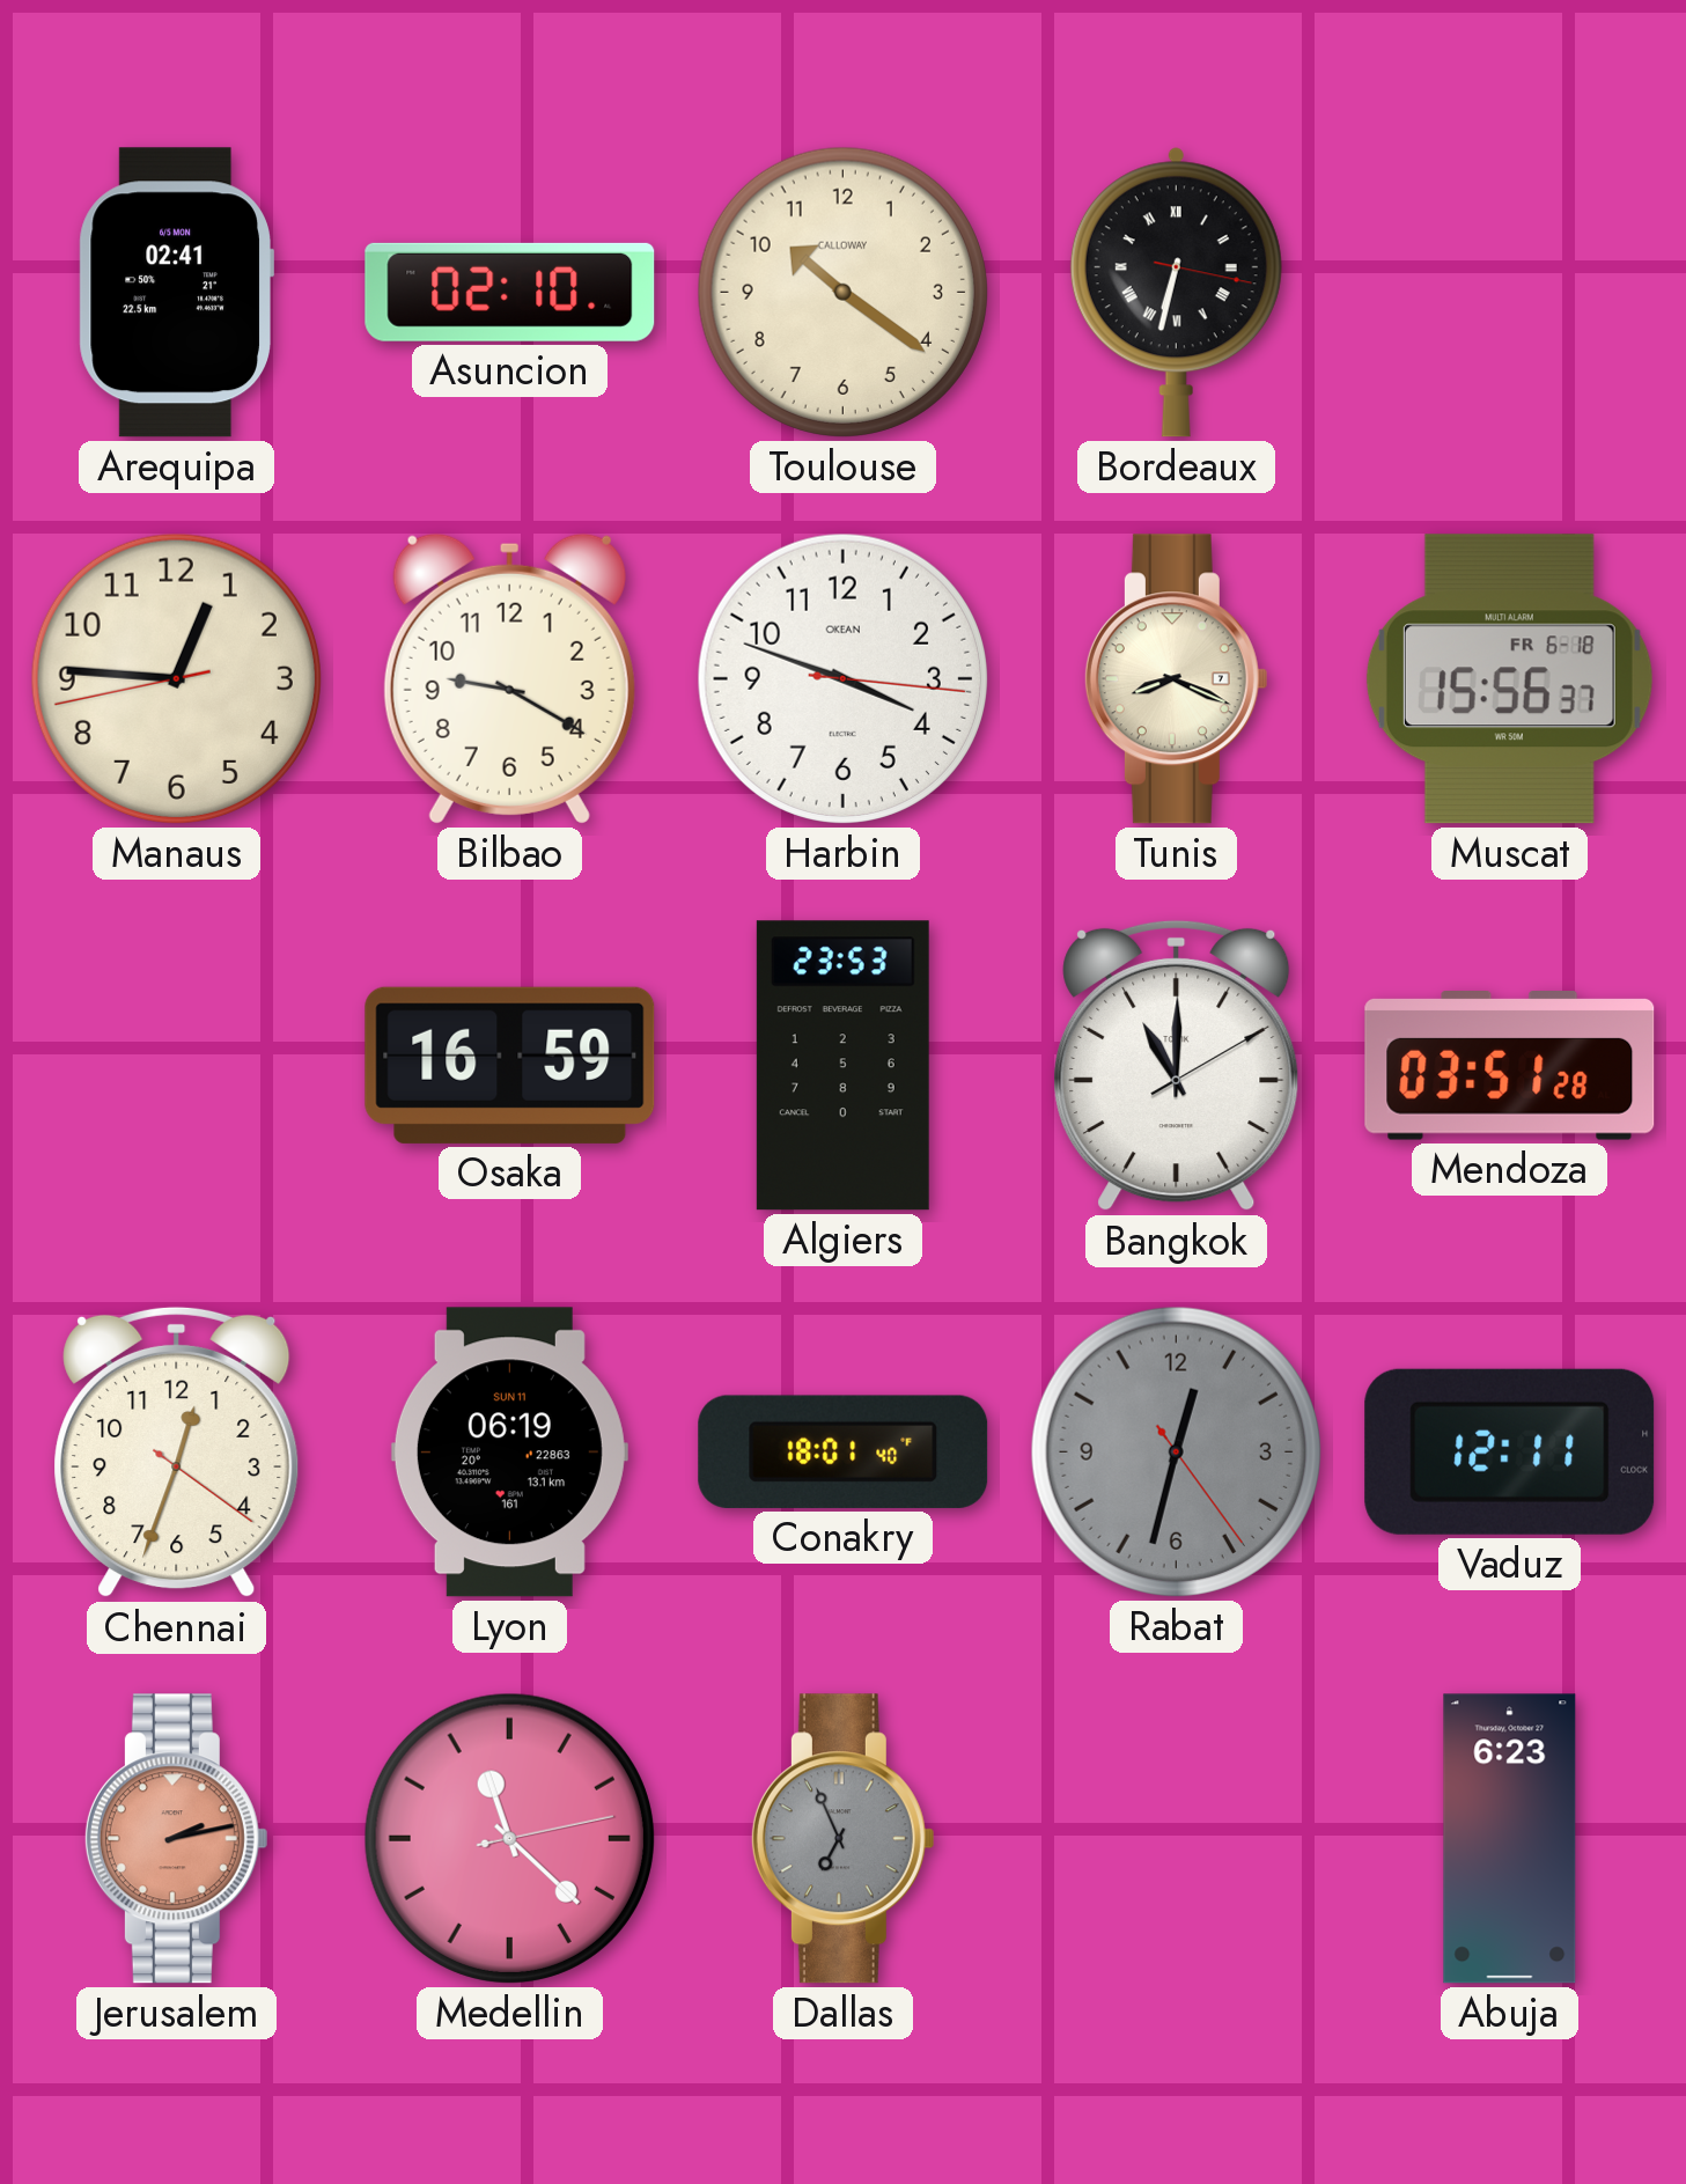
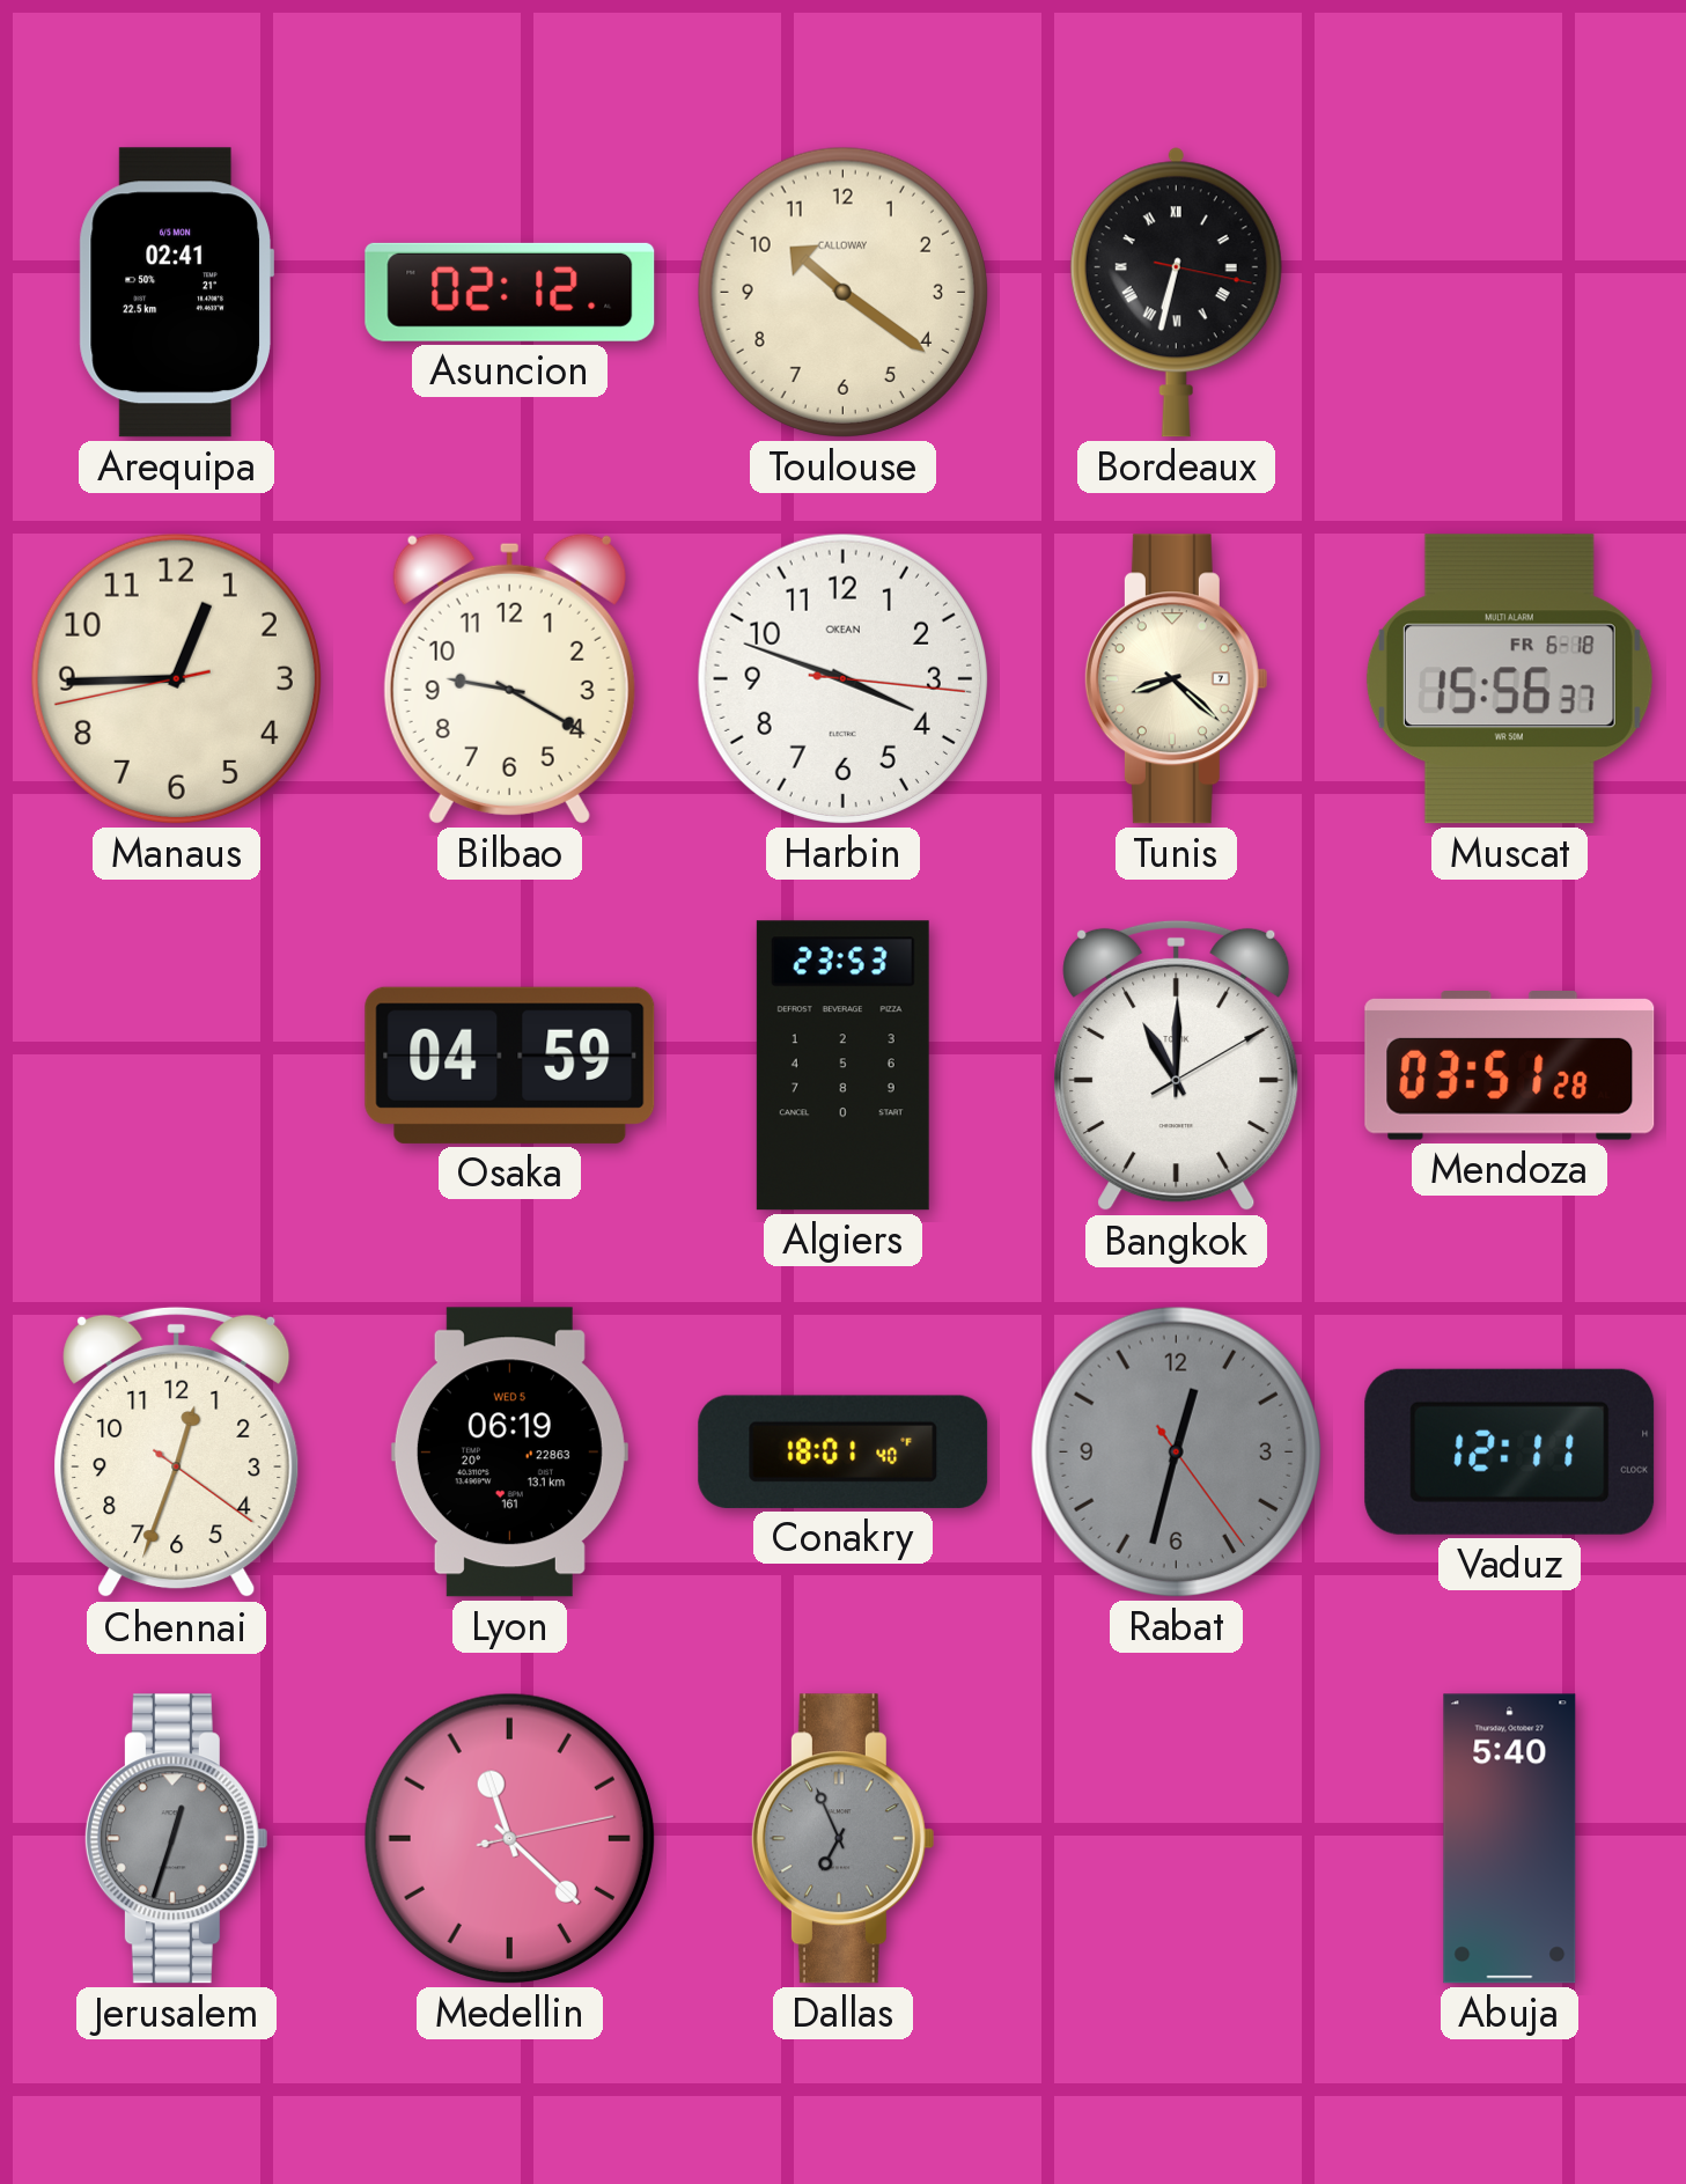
Asuncion: 02:10 -> 02:12 (510, 292)
Manaus: 12:45 -> 12:44 (176, 678)
Tunis: 8:19 -> 8:22 (1176, 679)
Osaka: 16:59 -> 04:59 (510, 1065)
Lyon date: SUN 11 -> WED 5 (509, 1453)
Jerusalem: 2:13 -> 12:33 (176, 1839)
Jerusalem dial: salmon -> grey (176, 1839)
Abuja: 6:23 -> 5:40 (1510, 1839)
